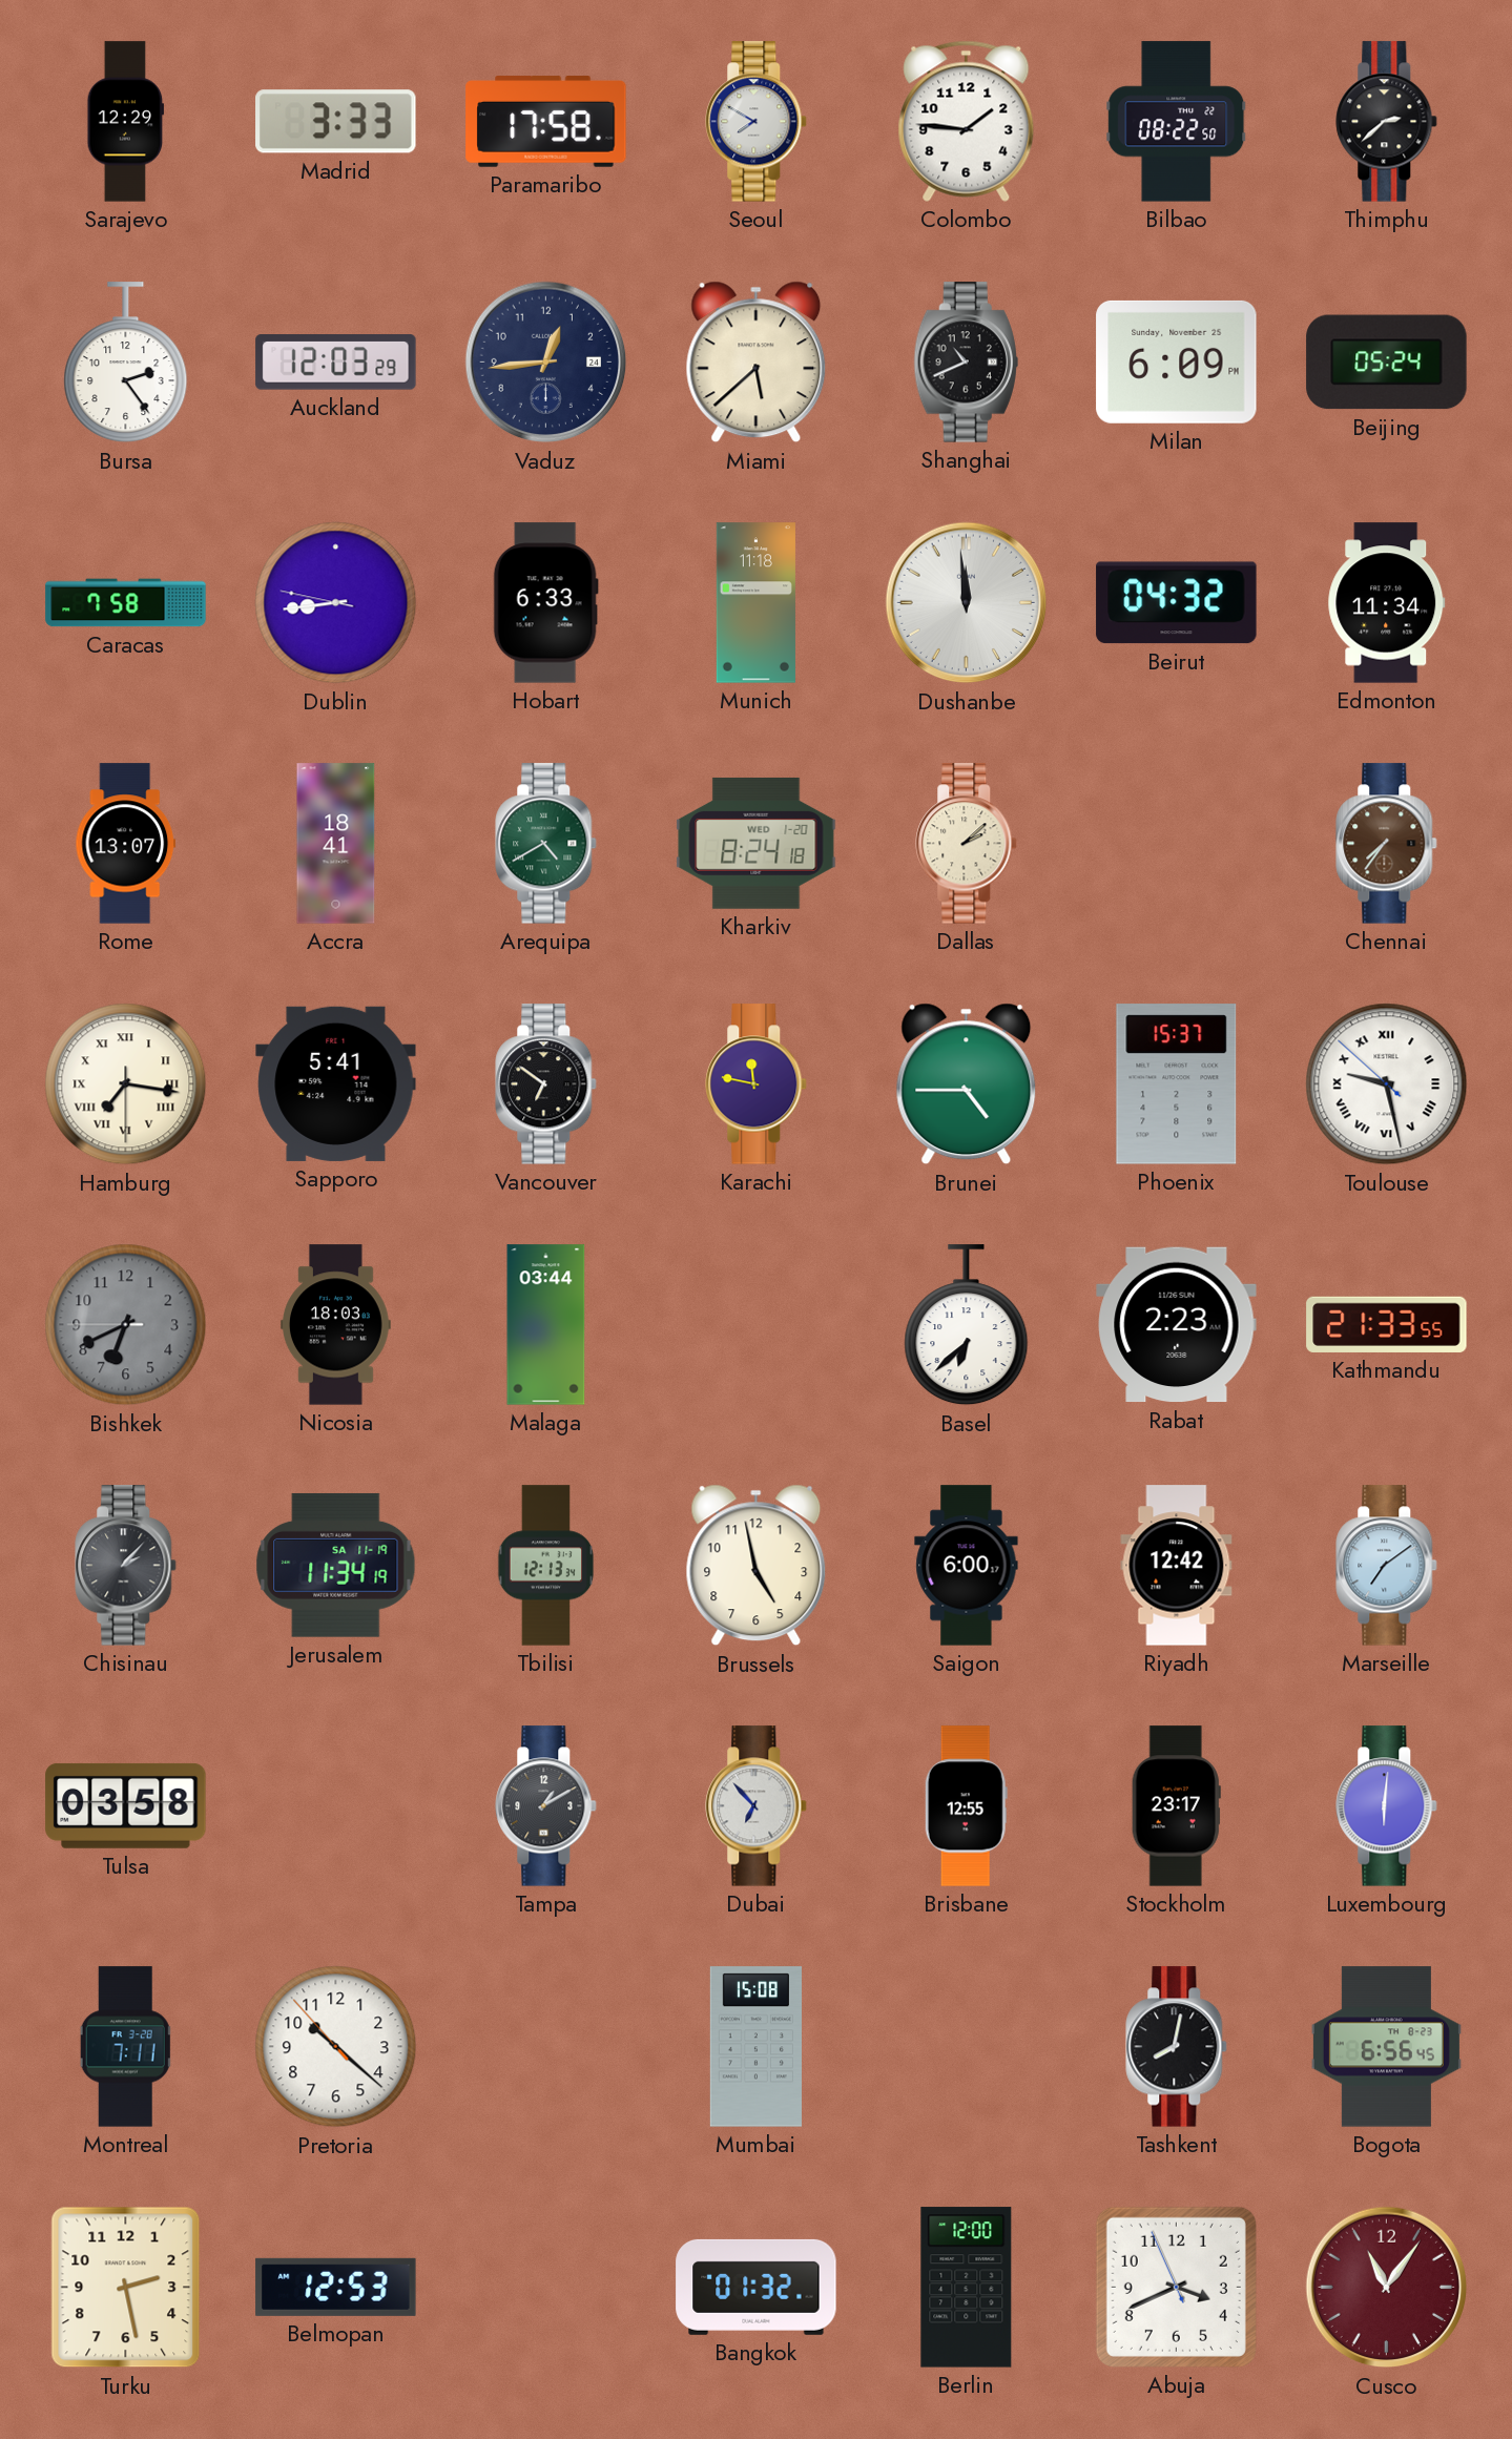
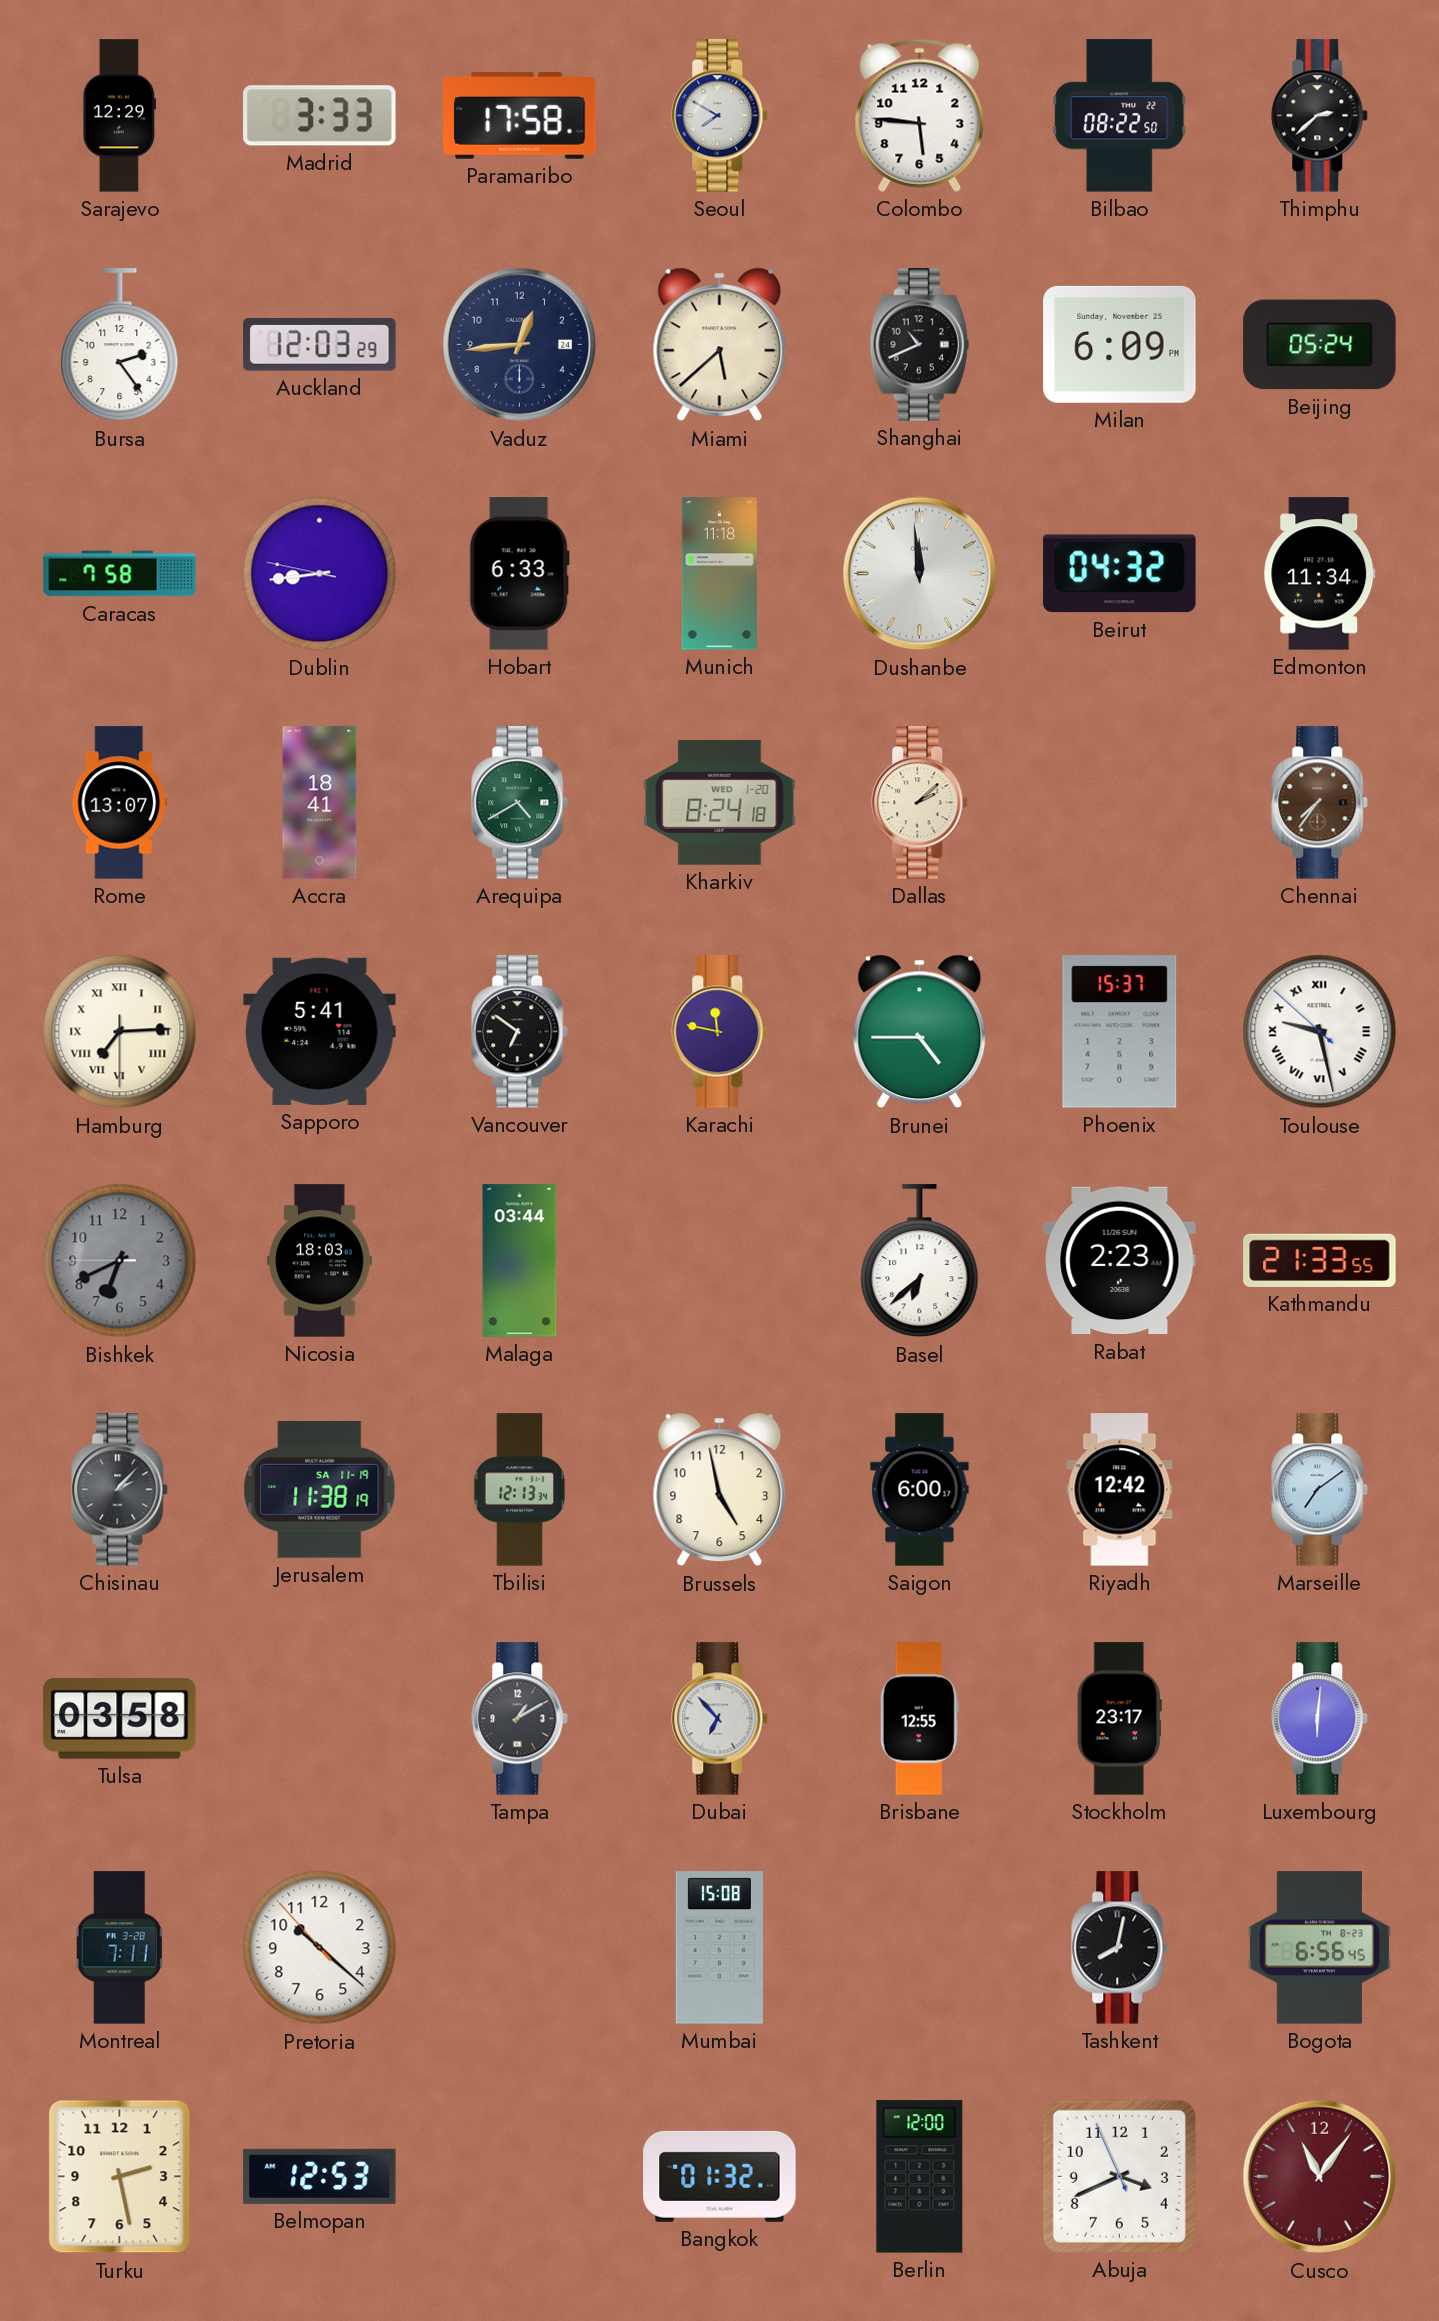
Colombo: 1:46 -> 5:46 (920, 115)
Hamburg: 7:16 -> 7:14 (120, 1032)
Jerusalem: 11:34 -> 11:38 (320, 1489)
